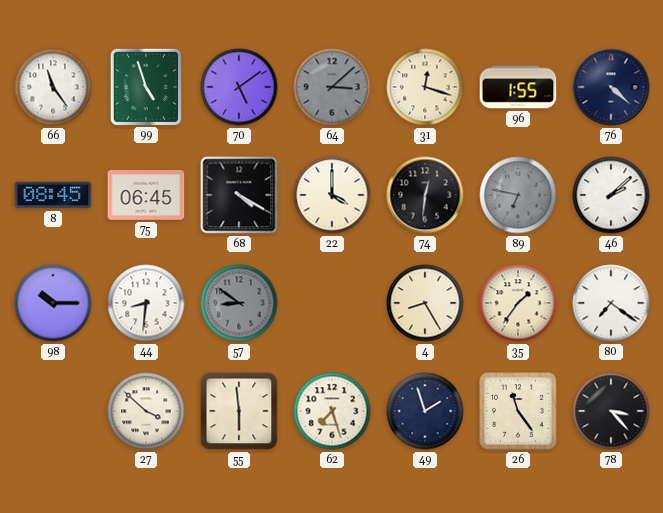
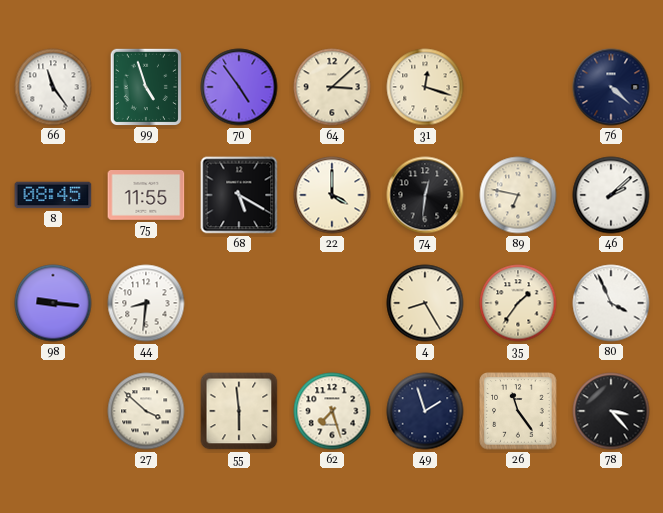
70: 5:09 -> 4:54 (239, 87)
64 dial: grey -> cream (332, 87)
96: 1:55 -> none (518, 87)
75: 06:45 -> 11:55 (146, 196)
68: 4:20 -> 5:20 (239, 195)
89 dial: grey -> cream (518, 195)
98: 10:15 -> 9:16 (53, 303)
57: 8:51 -> none (239, 303)
80: 7:21 -> 3:56 (611, 303)
